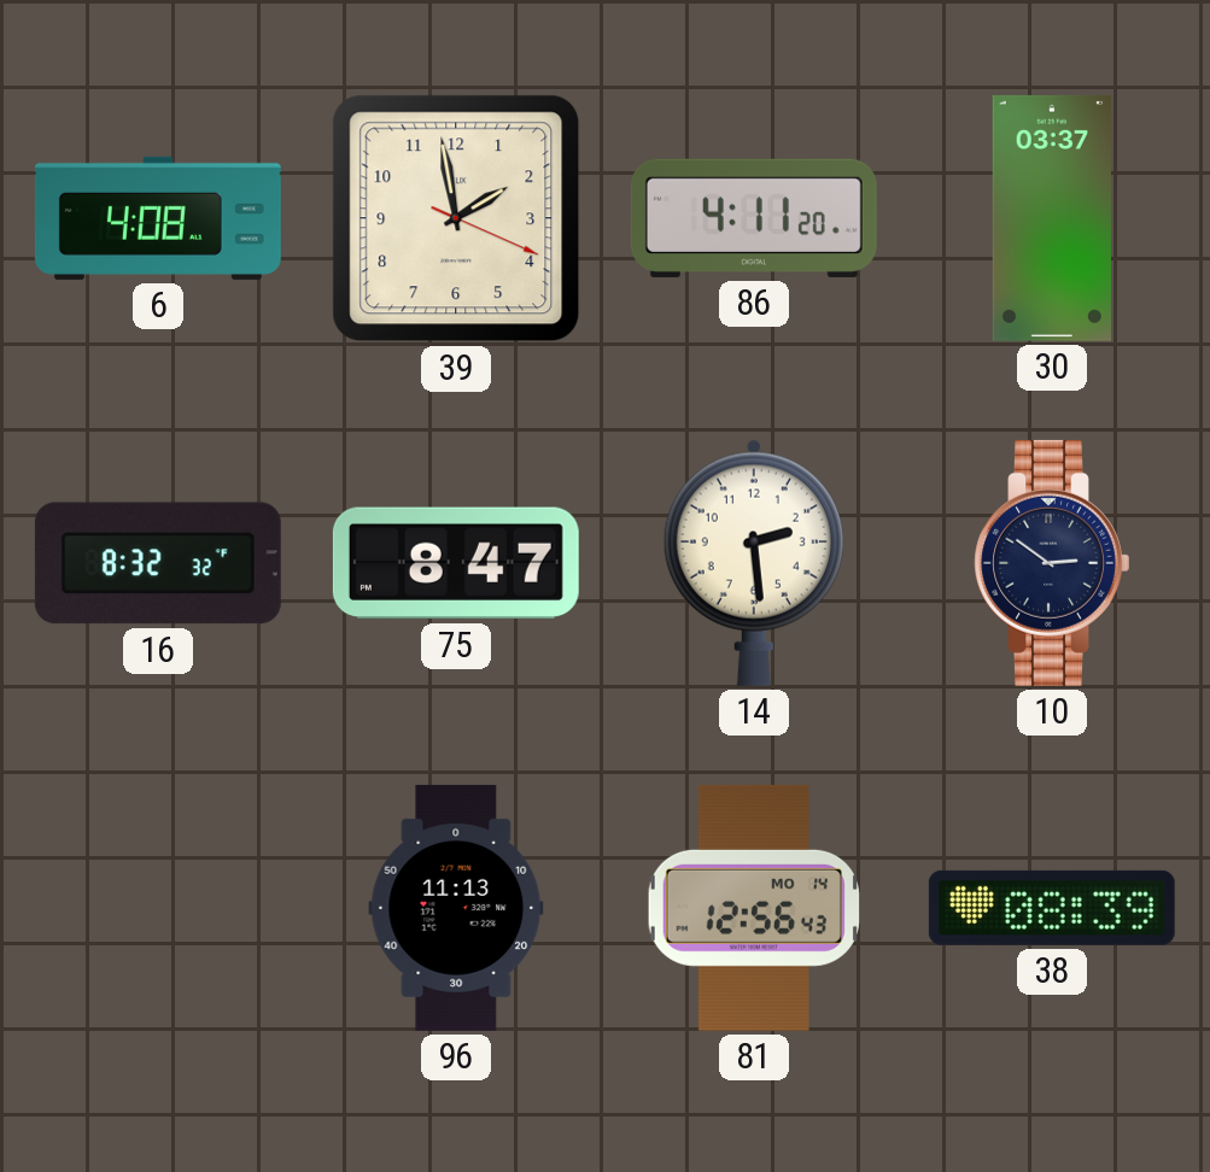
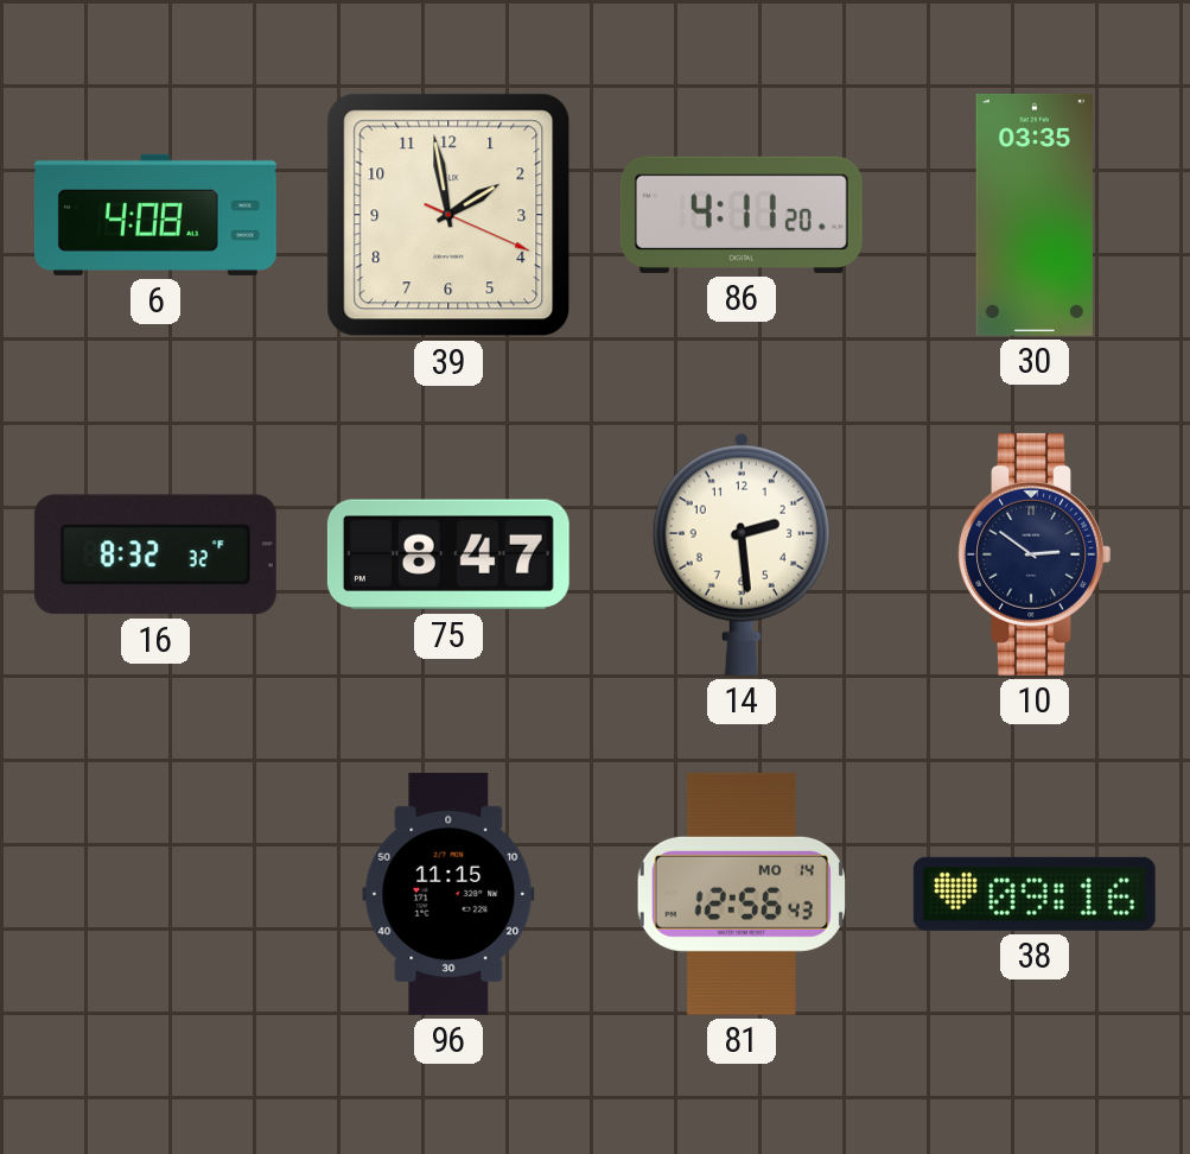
30: 03:37 -> 03:35 (1033, 215)
96: 11:13 -> 11:15 (448, 894)
38: 08:39 -> 09:16 (1035, 894)
